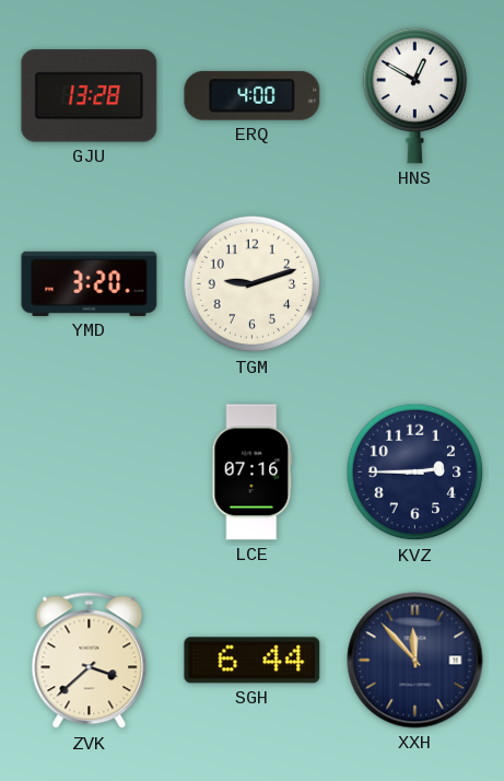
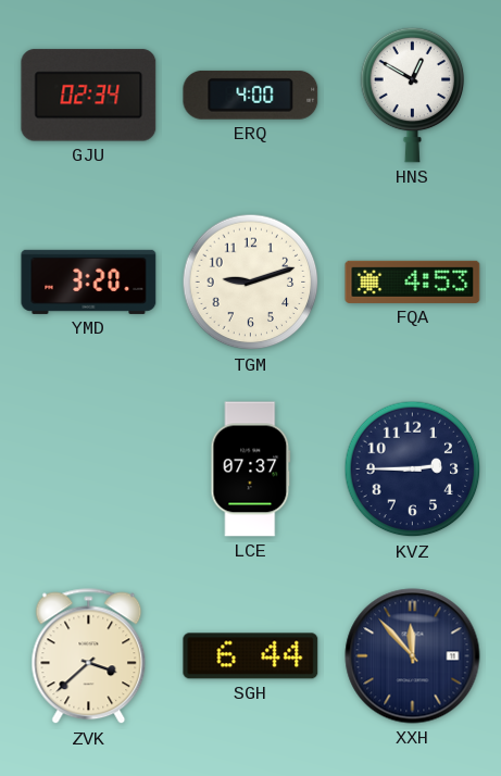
GJU: 13:28 -> 02:34 (89, 96)
FQA: none -> 4:53 (413, 281)
LCE: 07:16 -> 07:37 (251, 470)
